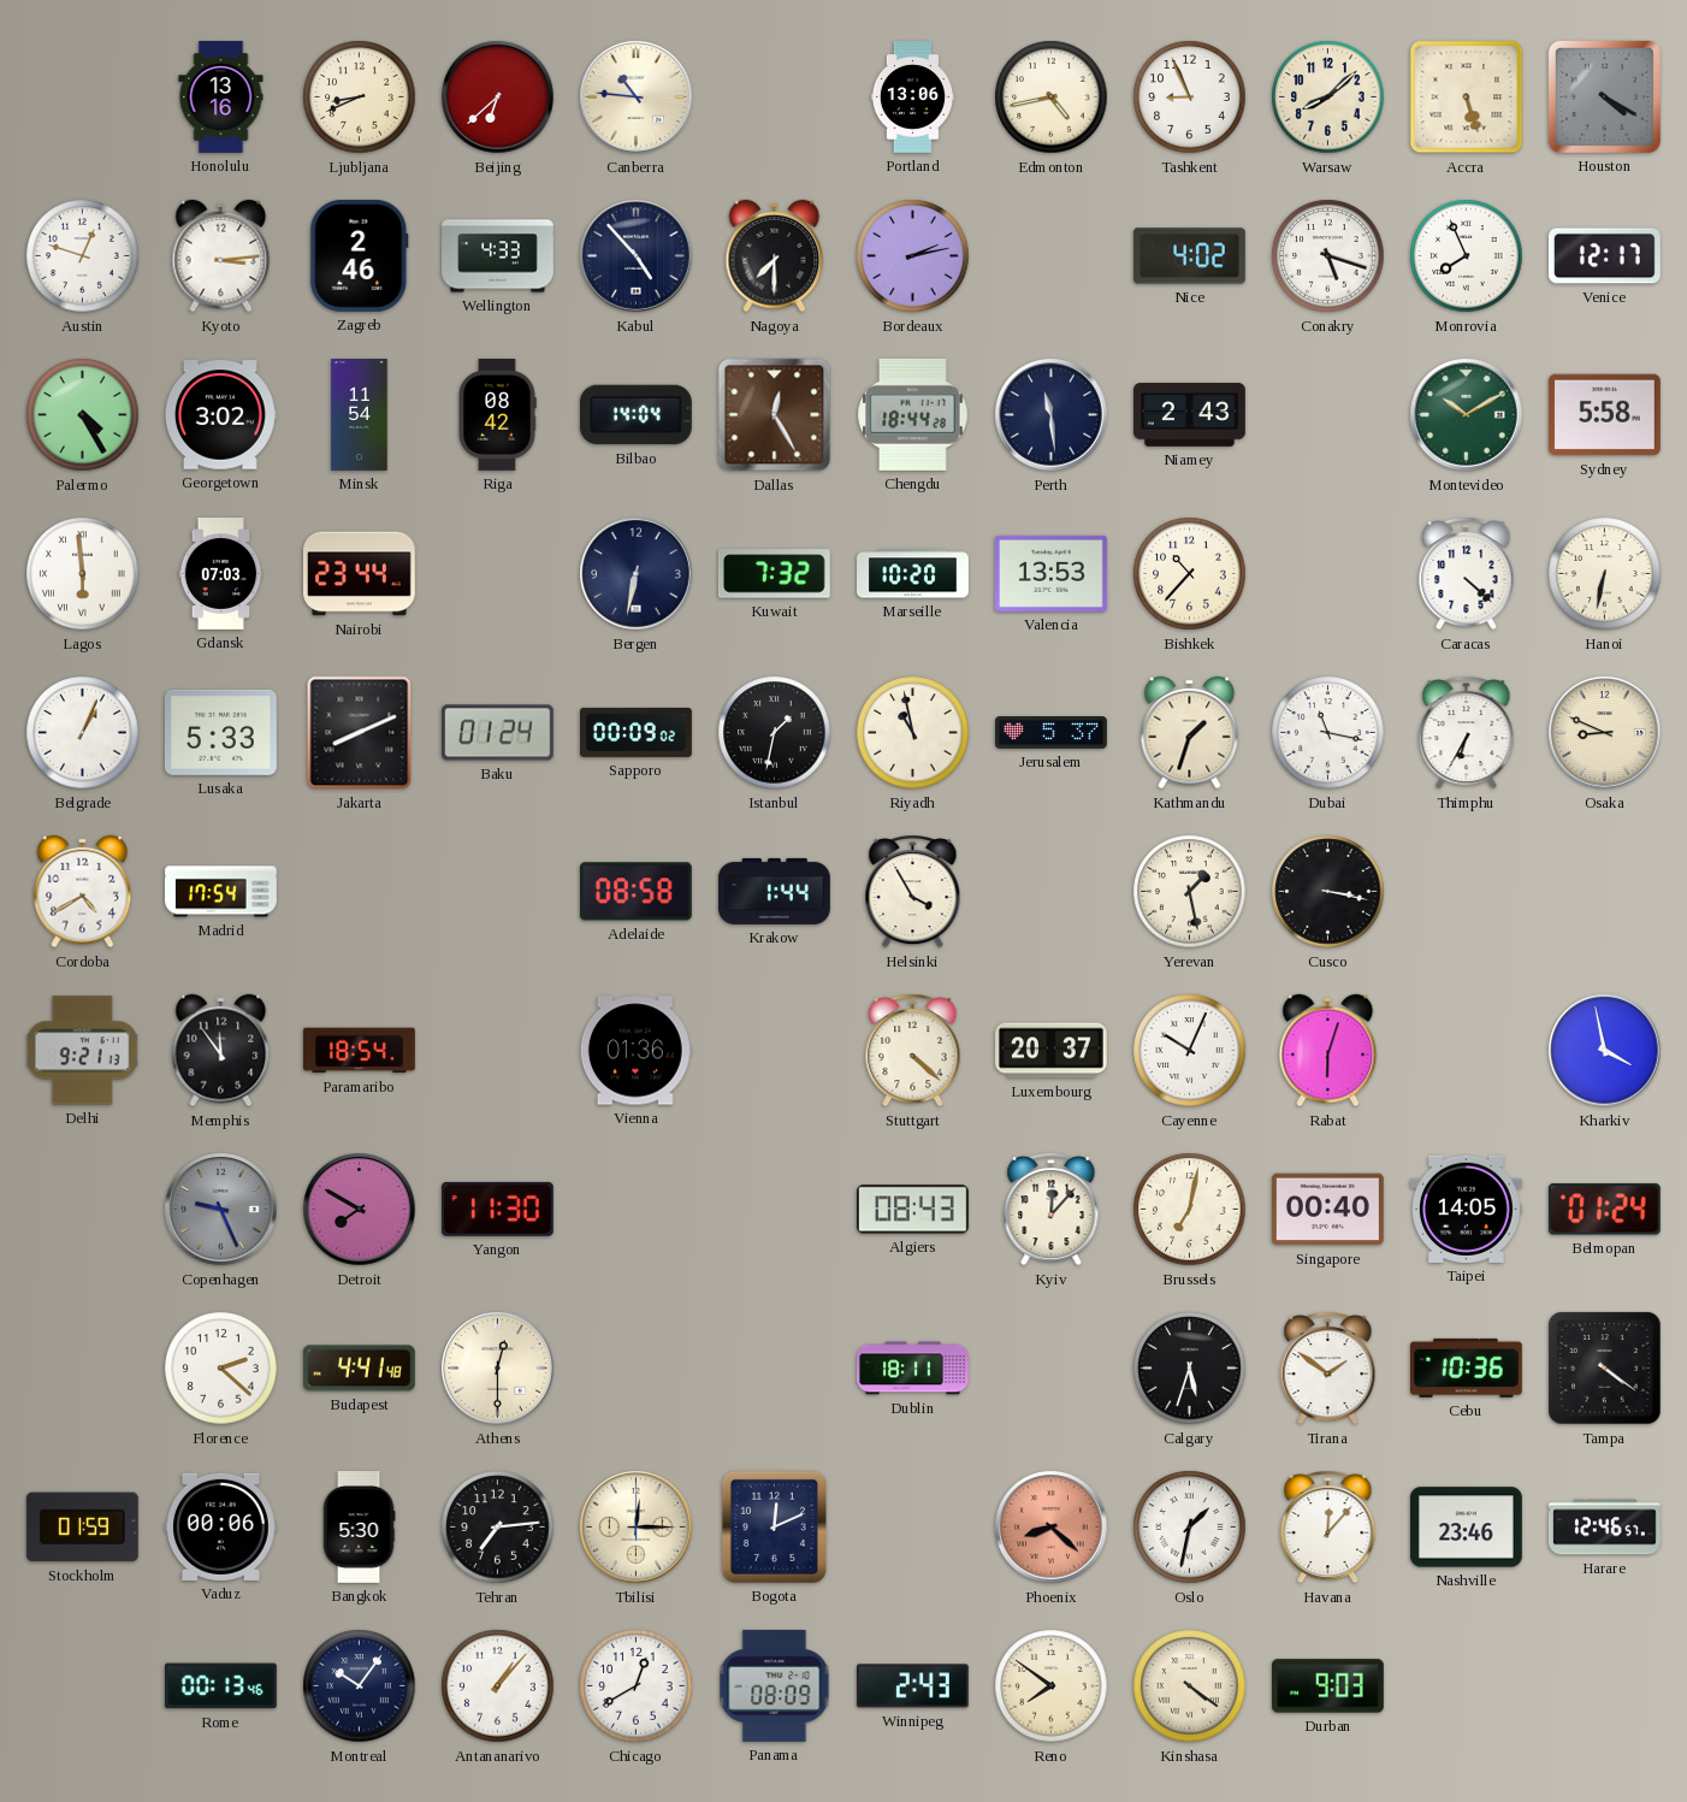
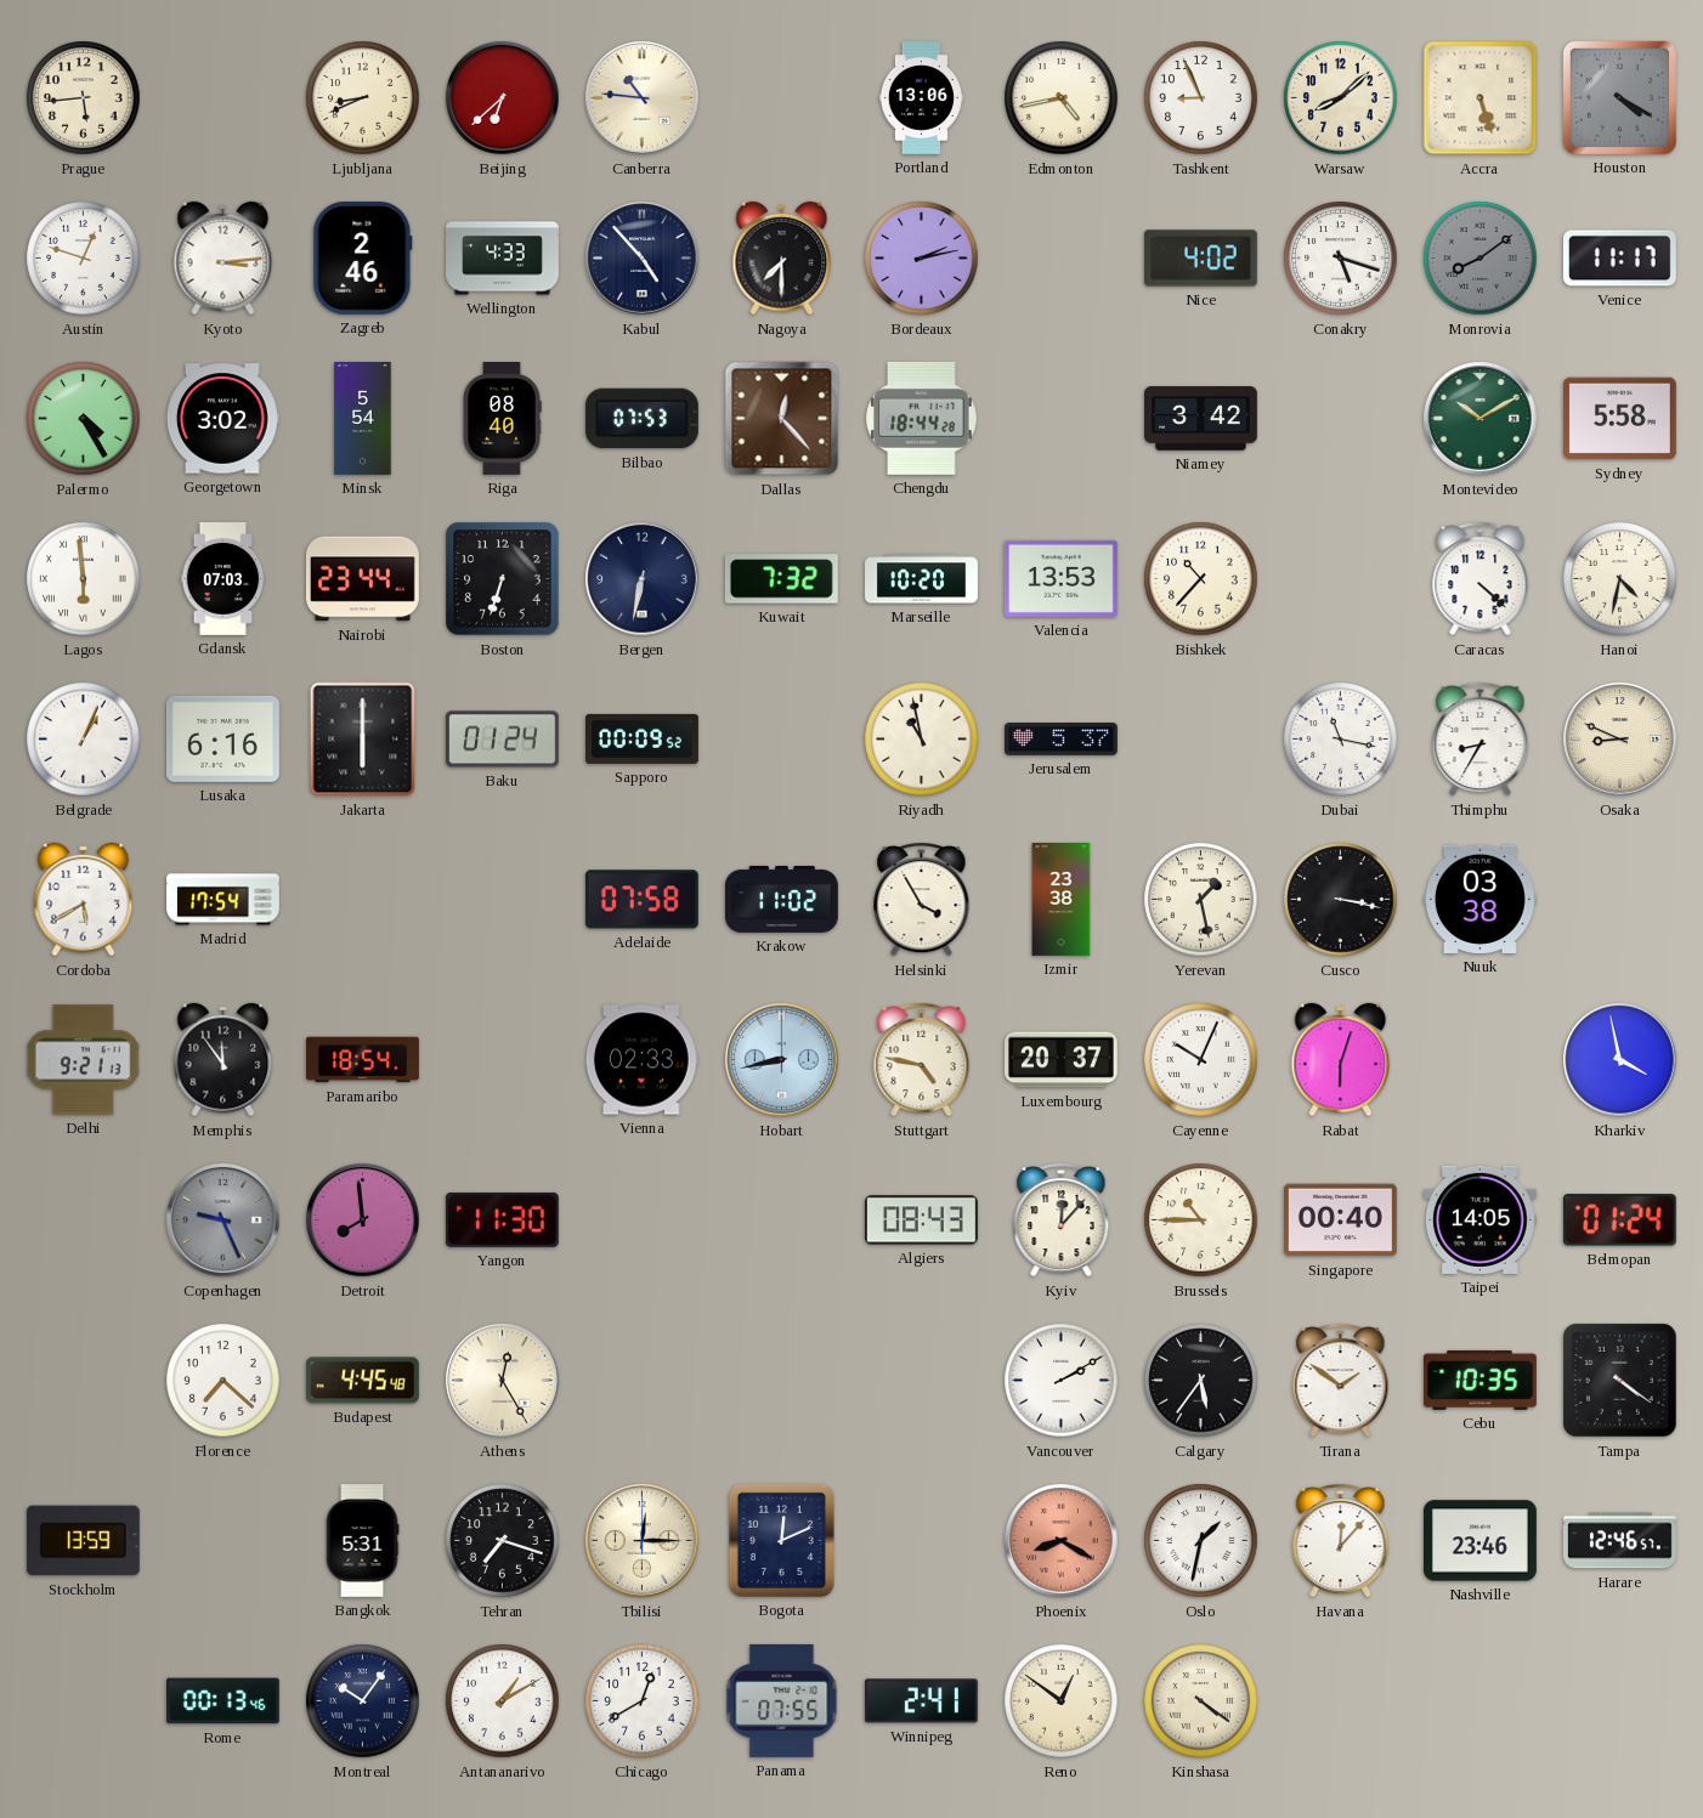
Prague: none -> 5:44 (84, 98)
Honolulu: 13:16 -> none (221, 98)
Monrovia: 7:56 -> 8:09 (1481, 259)
Monrovia dial: white -> grey (1481, 259)
Venice: 12:17 -> 11:17 (1619, 259)
Minsk: 11:54 -> 5:54 (363, 419)
Riga: 08:42 -> 08:40 (502, 419)
Bilbao: 14:04 -> 07:53 (641, 419)
Dallas: 12:25 -> 12:23 (782, 419)
Perth: 11:29 -> none (1052, 415)
Niamey: 2:43 -> 3:42 (1201, 419)
Boston: none -> 6:33 (503, 579)
Hanoi: 6:32 -> 4:32 (1620, 579)
Lusaka: 5:33 -> 6:16 (222, 738)
Jakarta: 8:11 -> 6:00 (363, 740)
Sapporo: 00:09:02 -> 00:09:52 (643, 738)
Istanbul: 1:32 -> none (775, 733)
Kathmandu: 1:33 -> none (1190, 733)
Thimphu: 6:35 -> 8:35 (1481, 738)
Cordoba: 4:40 -> 5:40 (84, 900)
Adelaide: 08:58 -> 07:58 (641, 900)
Krakow: 1:44 -> 11:02 (782, 899)
Izmir: none -> 23:38 (1062, 900)
Nuuk: none -> 03:38 (1479, 899)
Vienna: 01:36 -> 02:33 (641, 1060)
Hobart: none -> 8:43 (782, 1060)
Stuttgart: 4:22 -> 4:47 (922, 1059)
Detroit: 7:50 -> 7:59 (363, 1221)
Brussels: 7:02 -> 10:45 (1201, 1221)
Florence: 2:22 -> 7:22 (224, 1381)
Budapest: 4:41 -> 4:45 (362, 1381)
Athens: 12:30 -> 12:25 (503, 1381)
Dublin: 18:11 -> none (913, 1369)
Vancouver: none -> 2:10 (1062, 1381)
Calgary: 5:33 -> 5:36 (1201, 1381)
Cebu: 10:36 -> 10:35 (1479, 1380)
Stockholm: 01:59 -> 13:59 (83, 1541)
Vaduz: 00:06 -> none (220, 1526)
Bangkok: 5:30 -> 5:31 (362, 1541)
Tehran: 7:14 -> 7:18 (503, 1541)
Phoenix: 8:22 -> 8:20 (1062, 1541)
Antananarivo: 1:07 -> 1:10 (503, 1701)
Panama: 08:09 -> 07:55 (782, 1700)
Winnipeg: 2:43 -> 2:41 (921, 1701)
Reno: 7:51 -> 12:51 (1062, 1701)
Durban: 9:03 -> none (1327, 1686)
